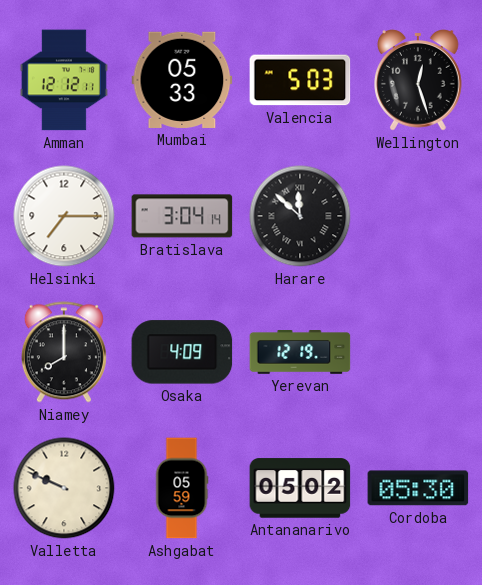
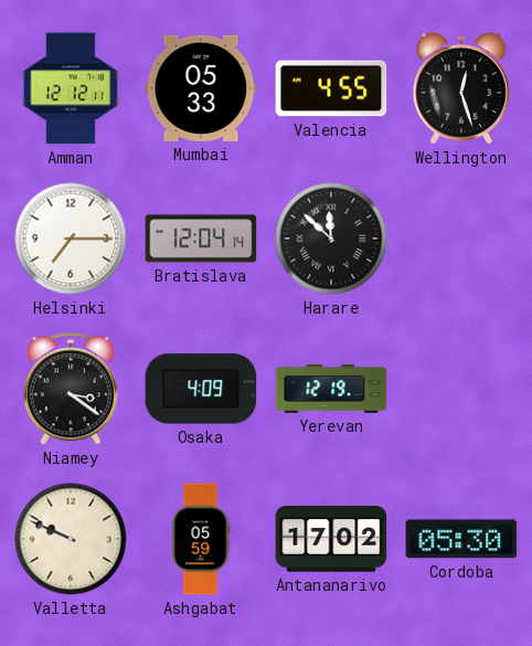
Valencia: 5:03 -> 4:55 (331, 88)
Bratislava: 3:04 -> 12:04 (201, 239)
Niamey: 8:00 -> 3:21 (71, 389)
Antananarivo: 05:02 -> 17:02 (331, 539)
